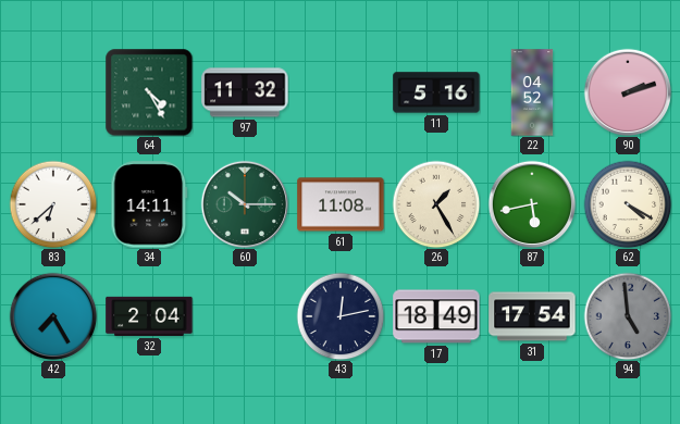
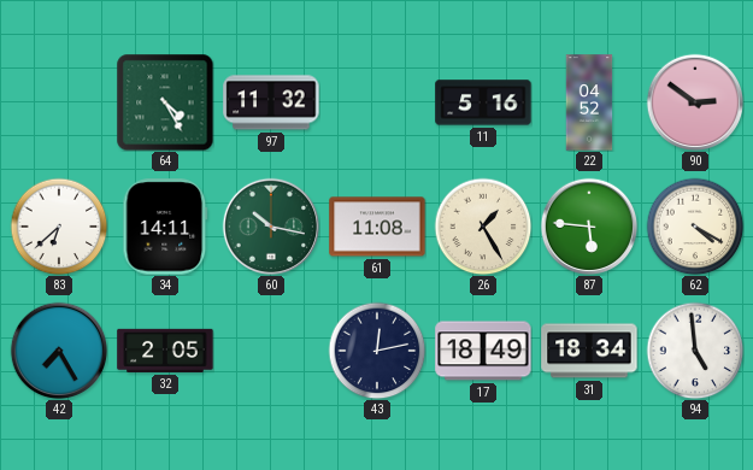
90: 2:12 -> 2:51 (695, 102)
60: 10:15 -> 10:17 (271, 227)
87: 5:43 -> 5:46 (589, 227)
32: 2:04 -> 2:05 (165, 351)
31: 17:54 -> 18:34 (589, 351)
94 dial: grey -> white (695, 351)
